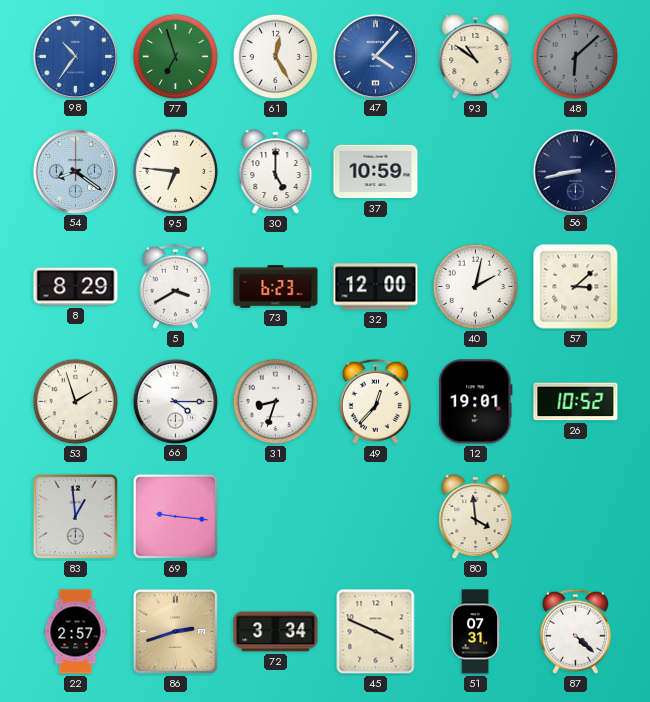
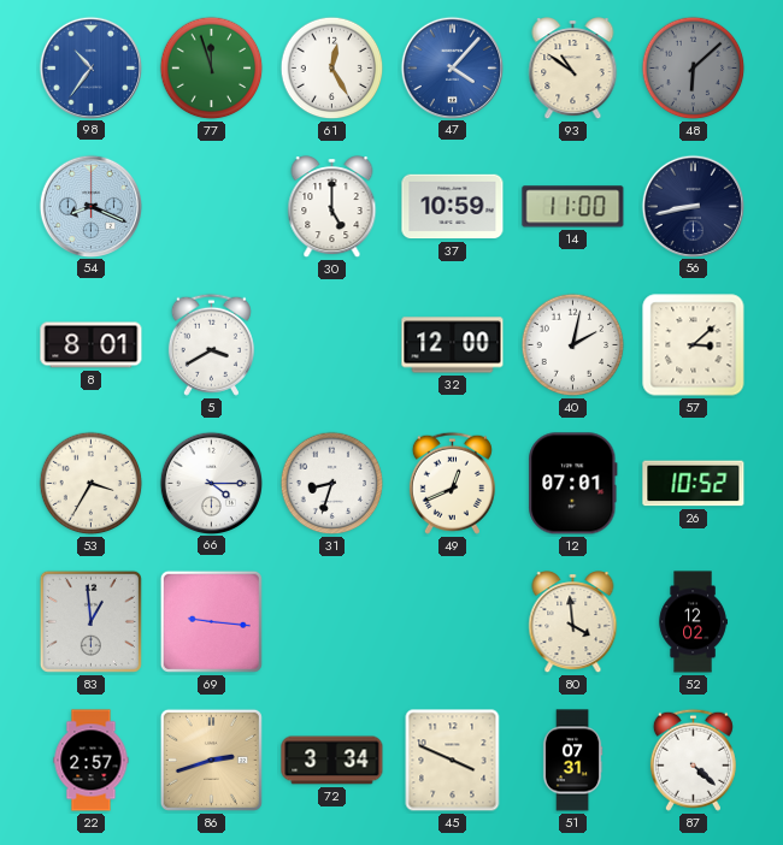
77: 6:57 -> 11:57 (212, 69)
54: 8:21 -> 8:19 (90, 206)
95: 6:46 -> none (176, 172)
14: none -> 11:00 (573, 207)
8: 8:29 -> 8:01 (92, 345)
73: 6:23 -> none (276, 287)
53: 1:57 -> 3:35 (92, 484)
49: 12:37 -> 12:41 (452, 483)
12: 19:01 -> 07:01 (573, 484)
52: none -> 12:02 (693, 622)
